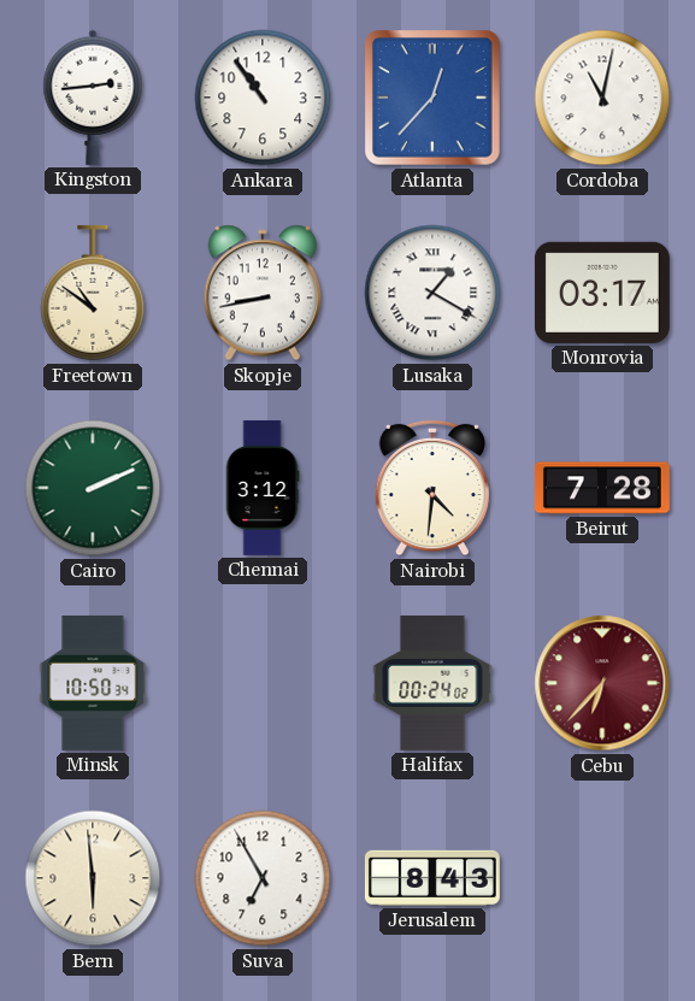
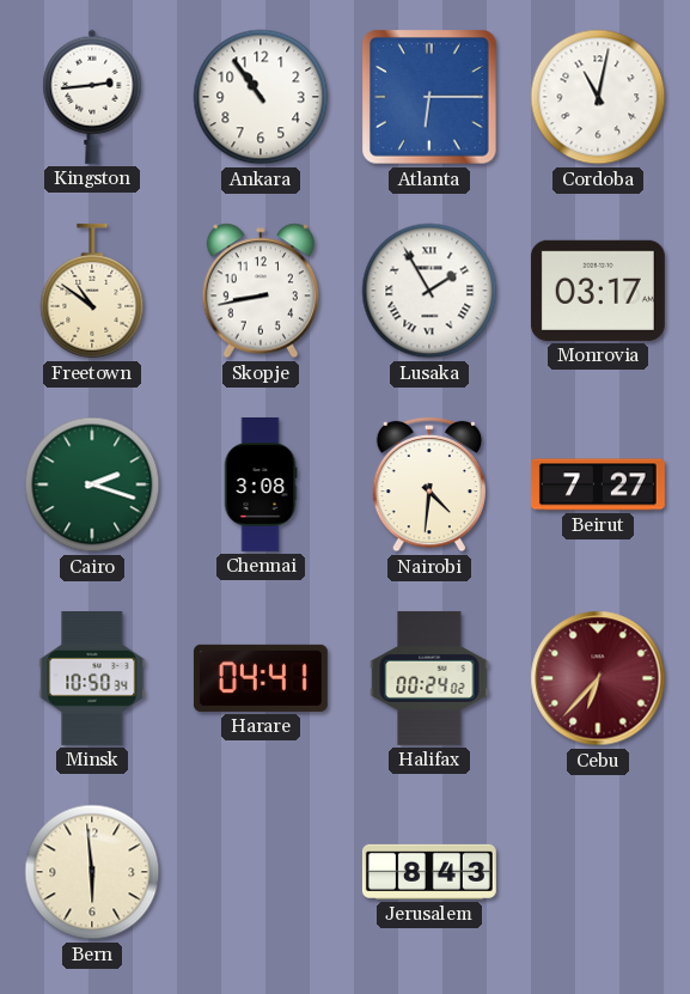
Atlanta: 12:37 -> 6:15 (429, 97)
Lusaka: 1:20 -> 1:55 (429, 291)
Cairo: 2:11 -> 2:18 (92, 484)
Chennai: 3:12 -> 3:08 (261, 484)
Beirut: 7:28 -> 7:27 (598, 484)
Harare: none -> 04:41 (261, 678)
Suva: 6:55 -> none (263, 878)
